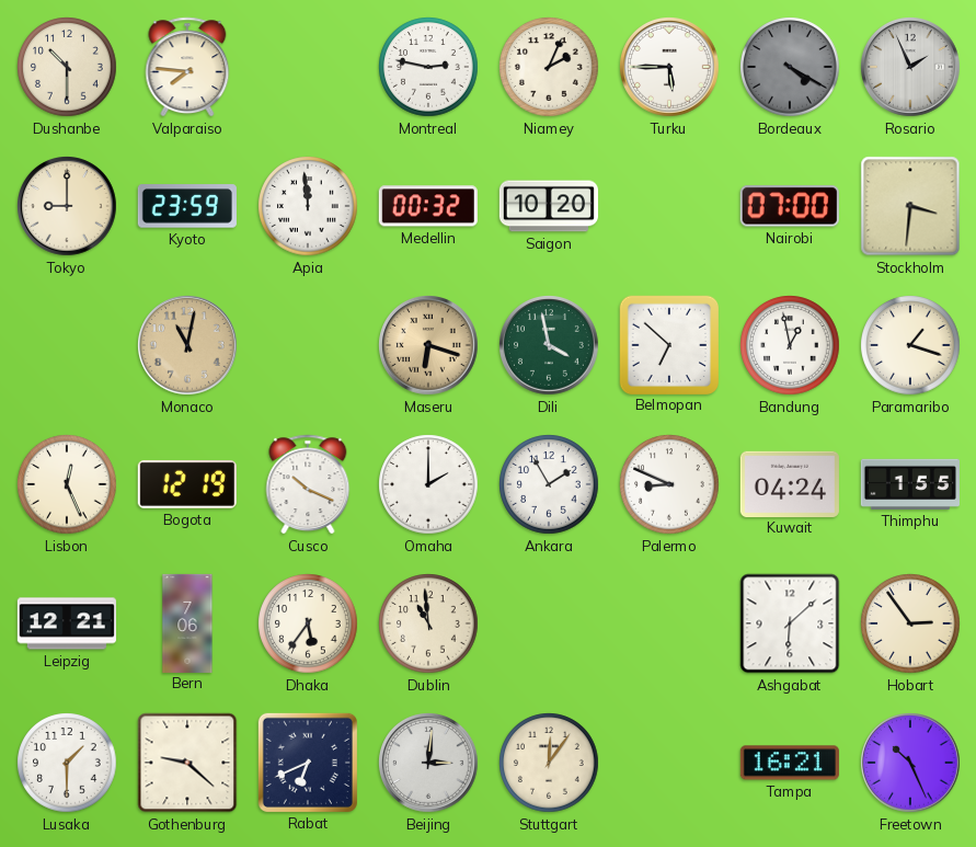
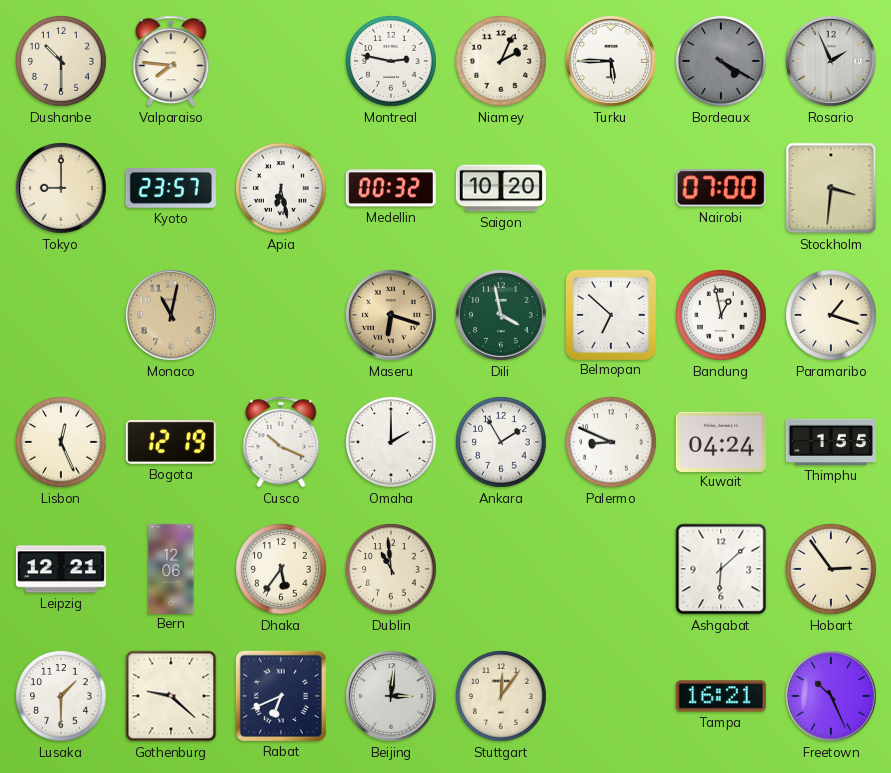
Kyoto: 23:59 -> 23:57 (171, 188)
Apia: 11:59 -> 6:28 (281, 188)
Bern: 7:06 -> 12:06 (171, 568)
